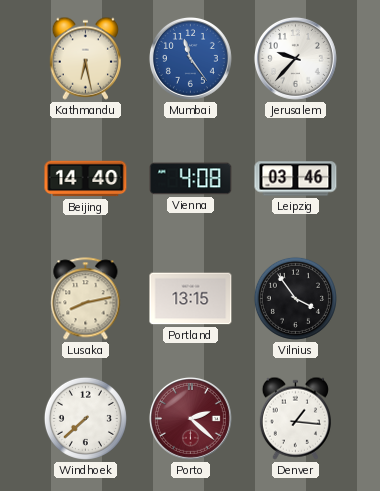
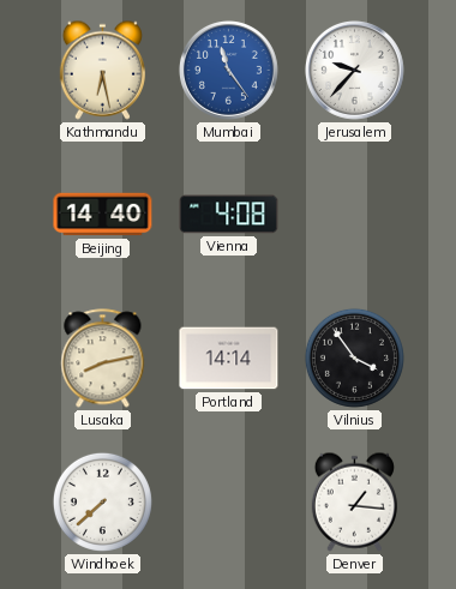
Leipzig: 03:46 -> none (296, 179)
Portland: 13:15 -> 14:14 (229, 359)
Porto: 2:22 -> none (190, 418)
